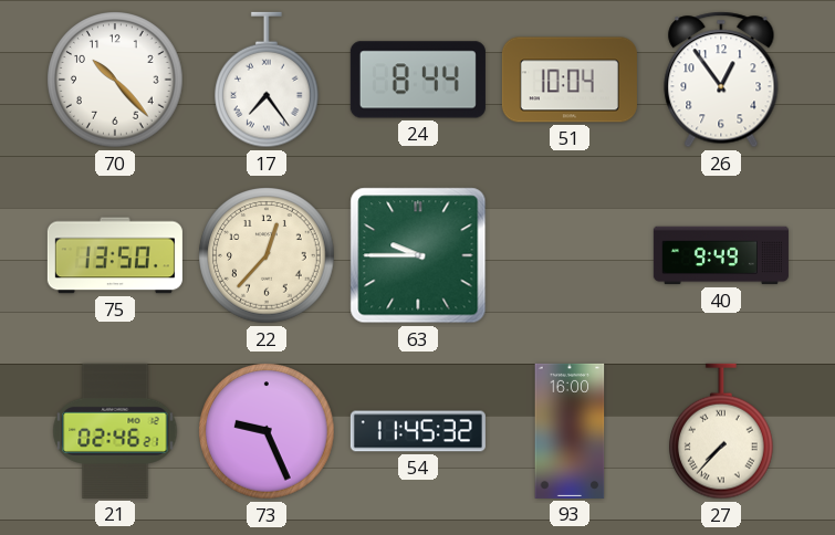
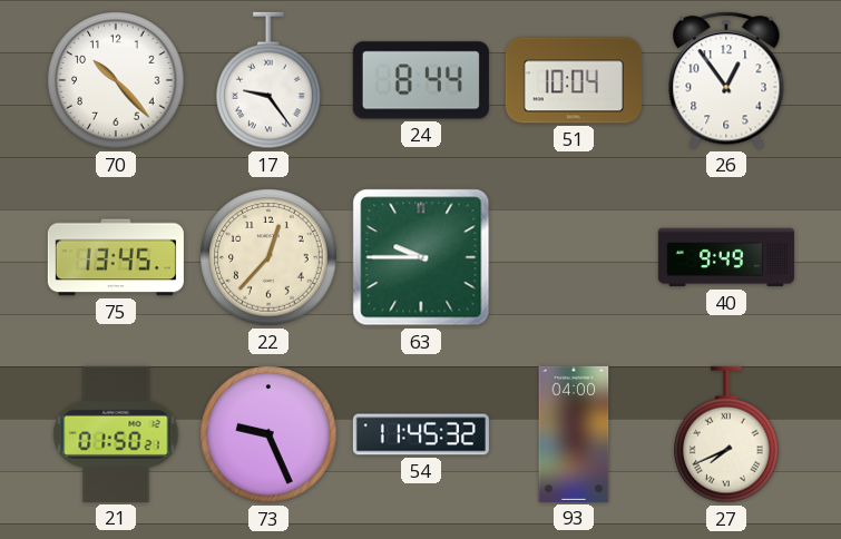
17: 7:24 -> 9:24 (270, 80)
75: 13:50 -> 13:45 (116, 257)
21: 02:46 -> 01:50 (116, 434)
93: 16:00 -> 04:00 (574, 434)
27: 7:37 -> 7:41 (727, 434)
